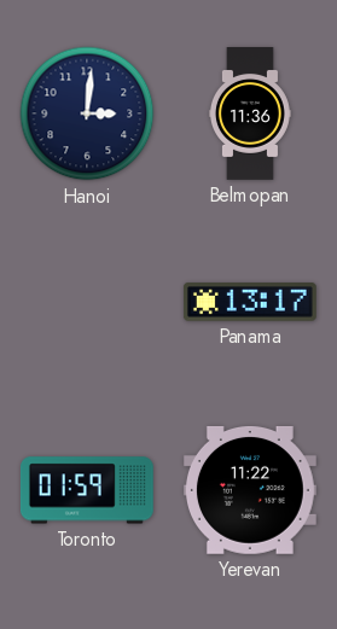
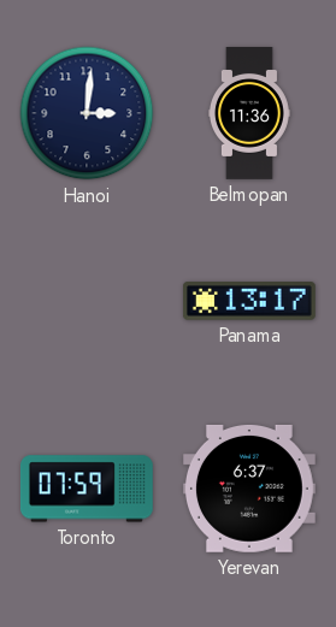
Toronto: 01:59 -> 07:59 (87, 489)
Yerevan: 11:22 -> 6:37 (249, 489)
